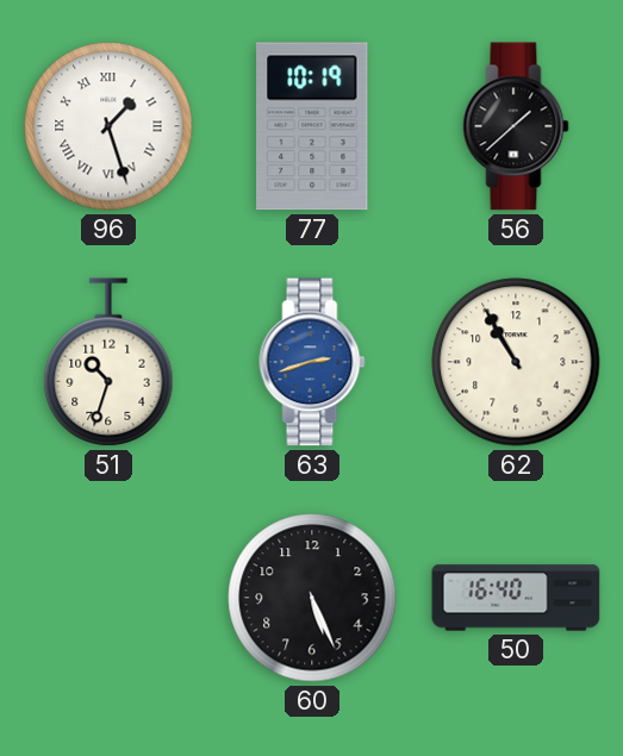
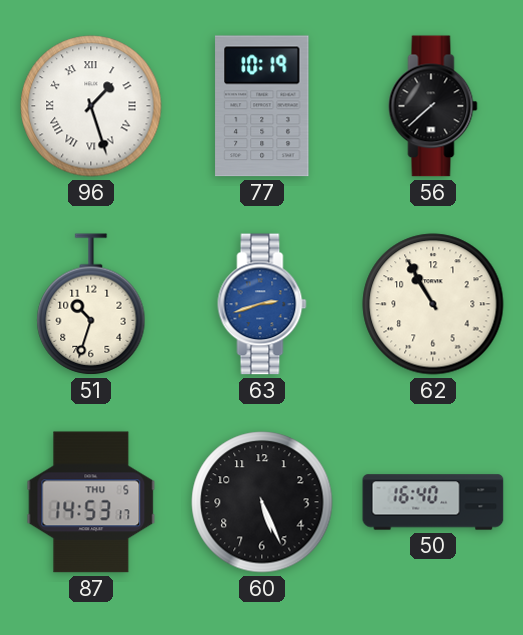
56: 1:38 -> 7:38 (433, 106)
87: none -> 14:53 (91, 502)
